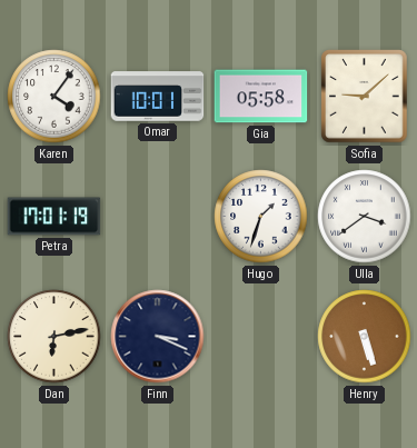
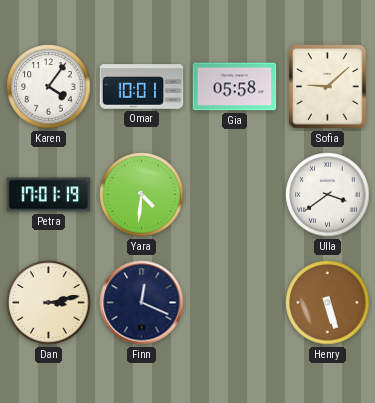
Yara: none -> 4:31 (142, 195)
Hugo: 1:33 -> none (261, 217)
Dan: 6:13 -> 3:13 (49, 303)
Finn: 3:19 -> 12:19 (142, 303)
